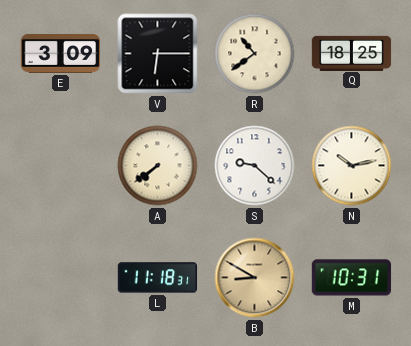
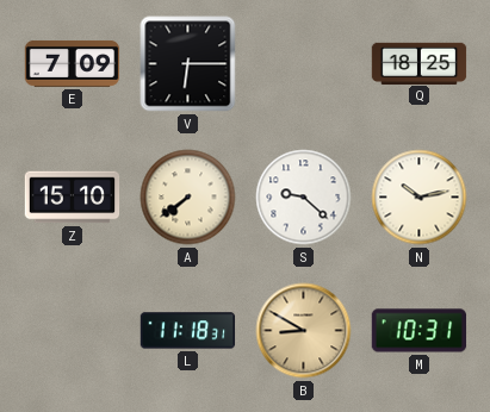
E: 3:09 -> 7:09 (73, 63)
R: 10:39 -> none (255, 54)
Z: none -> 15:10 (73, 198)
